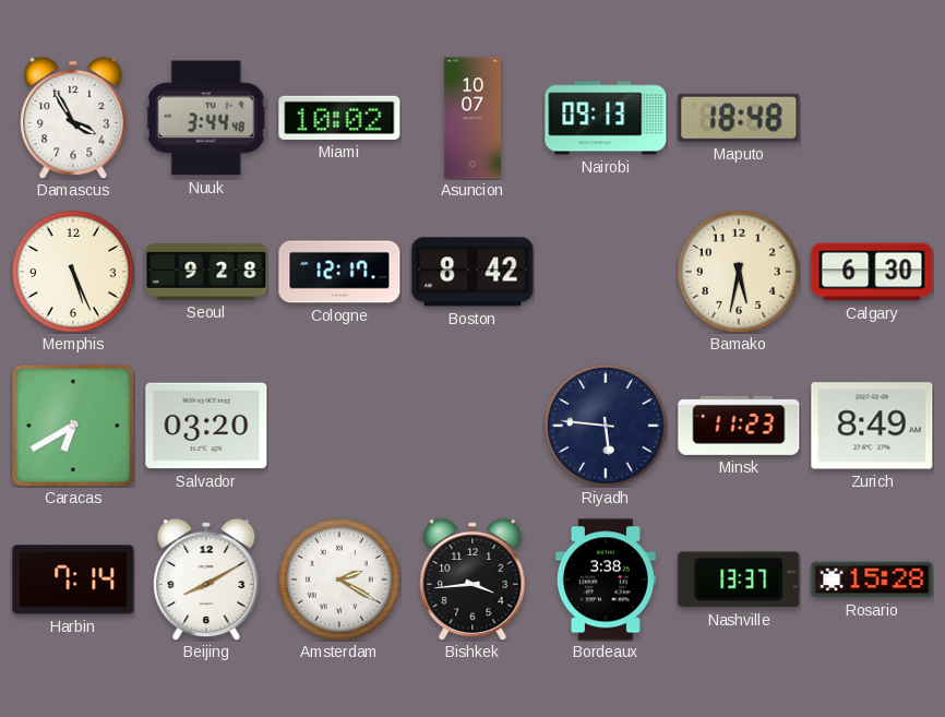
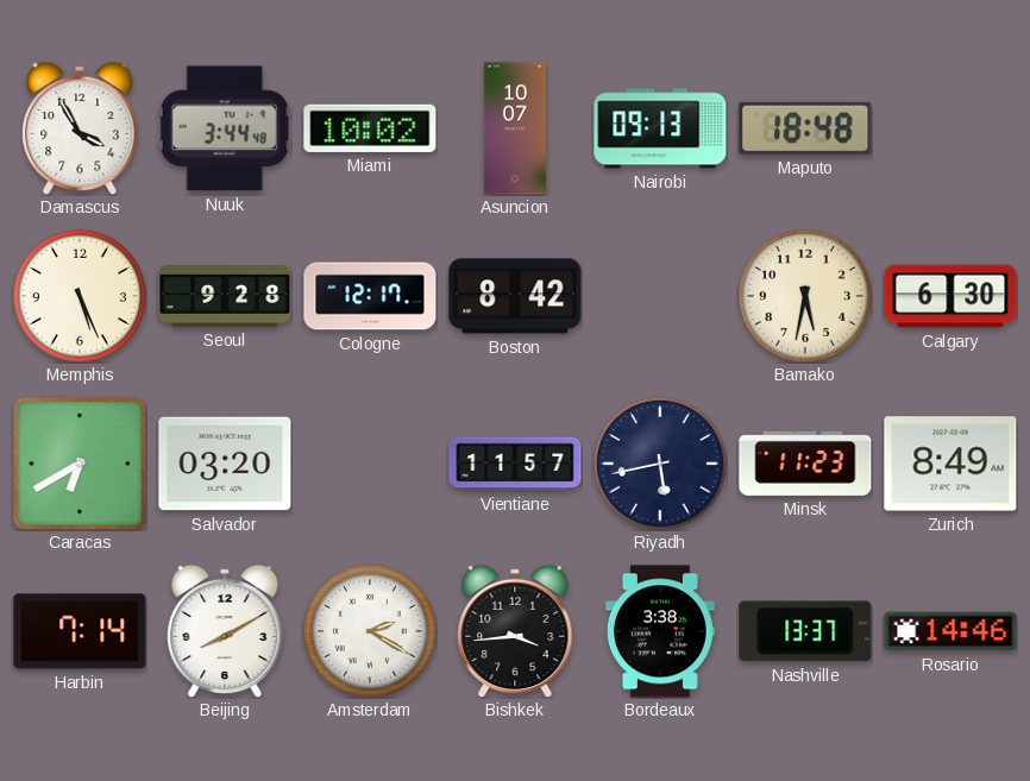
Vientiane: none -> 11:57 (515, 464)
Riyadh: 5:46 -> 5:43 (660, 464)
Rosario: 15:28 -> 14:46 (950, 631)
